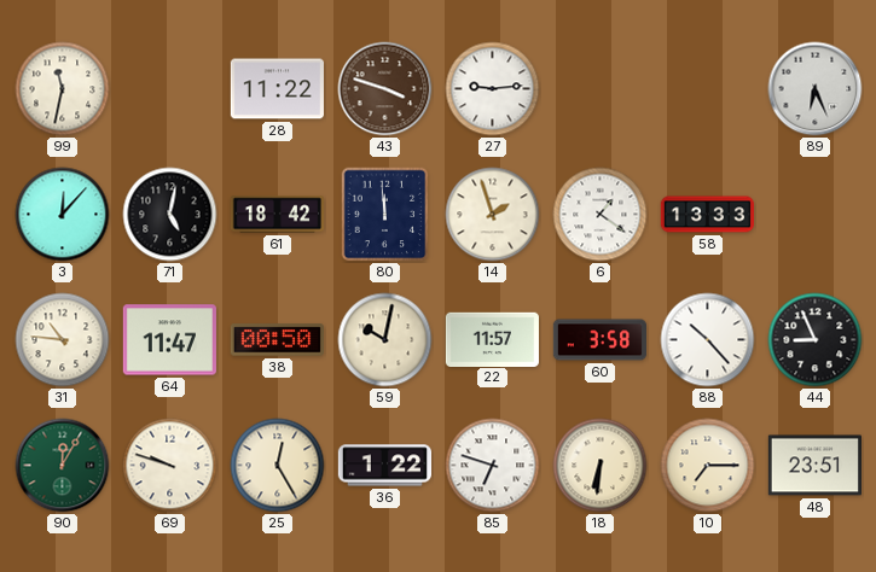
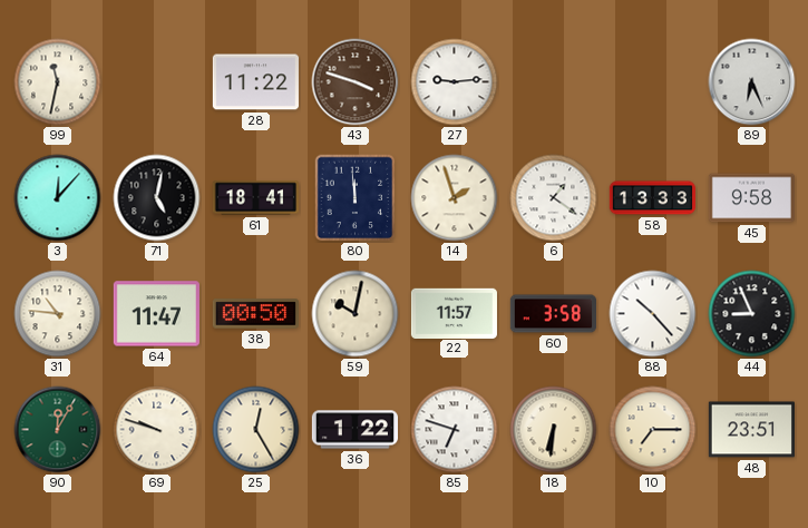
61: 18:42 -> 18:41 (255, 198)
45: none -> 9:58 (751, 198)
